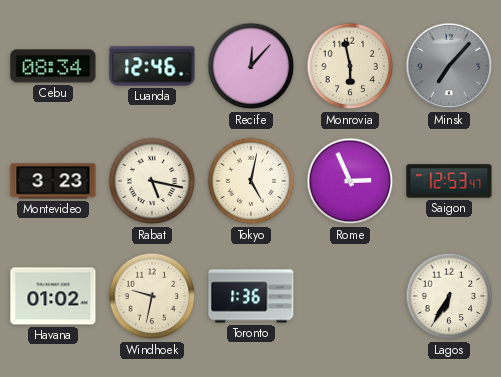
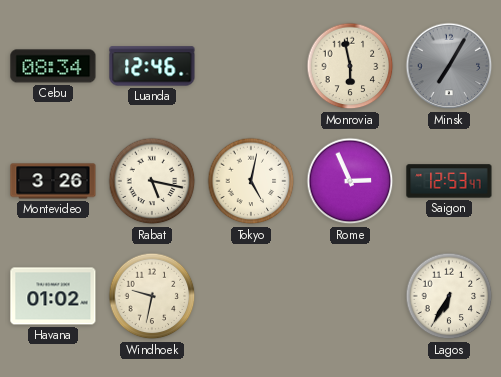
Recife: 12:07 -> none (251, 66)
Minsk: 7:07 -> 7:05 (449, 66)
Montevideo: 3:23 -> 3:26 (53, 181)
Toronto: 1:36 -> none (251, 296)
